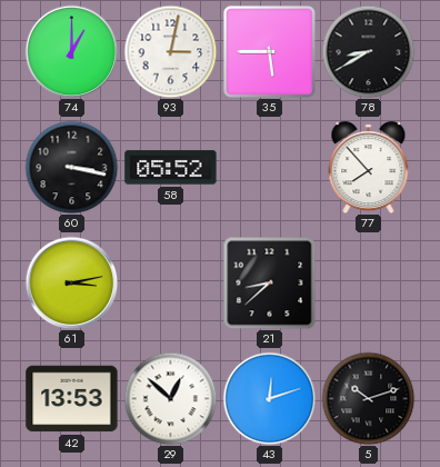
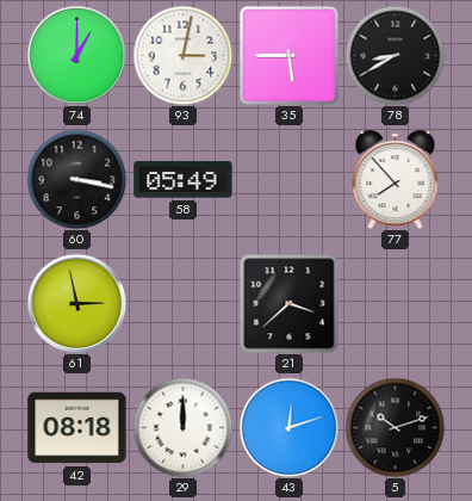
58: 05:52 -> 05:49 (184, 180)
61: 3:13 -> 2:58 (76, 303)
21: 8:38 -> 3:38 (288, 303)
42: 13:53 -> 08:18 (77, 428)
29: 12:52 -> 12:00 (182, 427)
